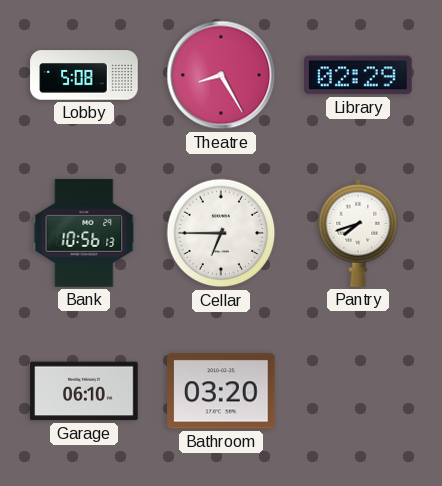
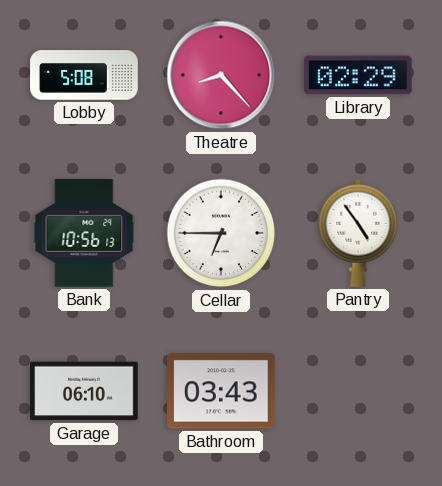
Theatre: 8:25 -> 8:23 (221, 75)
Pantry: 7:42 -> 4:54 (358, 233)
Bathroom: 03:20 -> 03:43 (221, 391)
